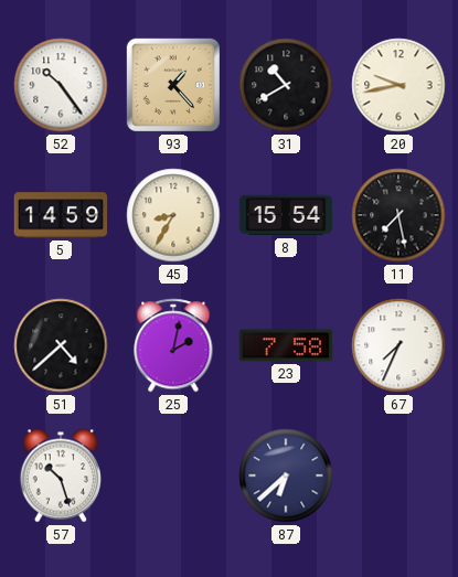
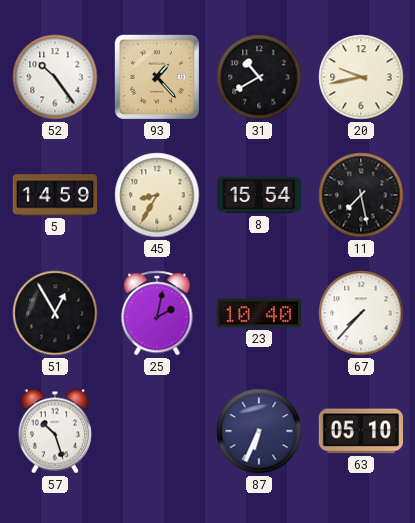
51: 4:38 -> 12:55 (55, 313)
23: 7:58 -> 10:40 (259, 313)
67: 7:34 -> 7:37 (361, 313)
87: 6:38 -> 6:34 (259, 431)
63: none -> 05:10 (361, 431)
